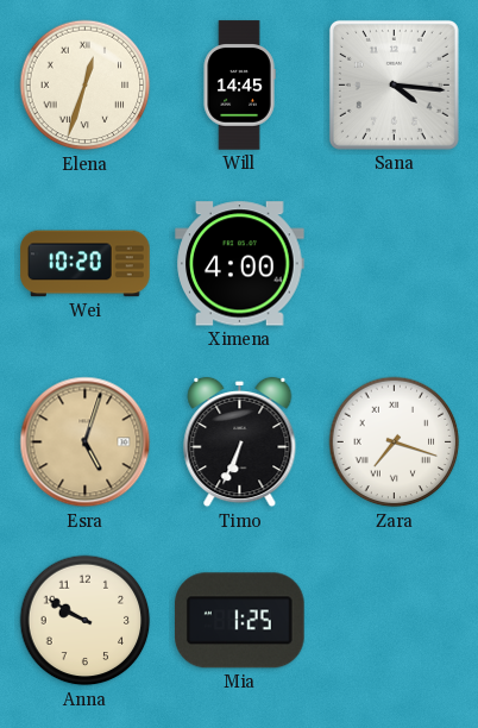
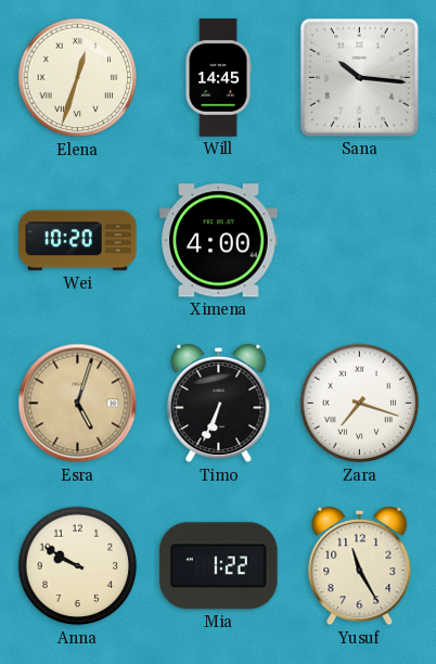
Sana: 4:16 -> 10:16 (359, 77)
Mia: 1:25 -> 1:22 (218, 566)
Yusuf: none -> 11:25 (360, 566)
